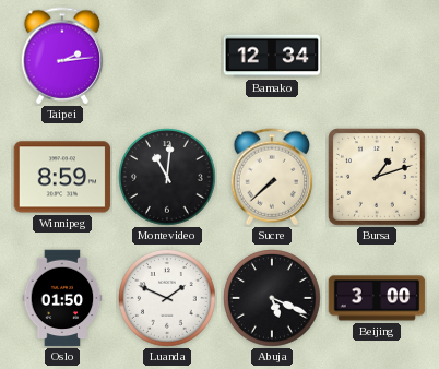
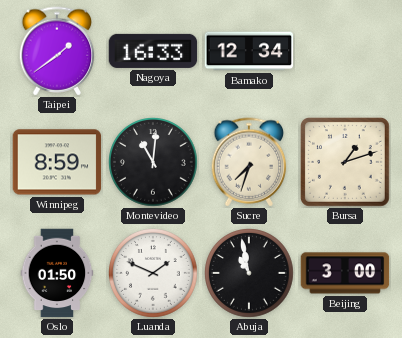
Taipei: 2:14 -> 1:39 (57, 51)
Nagoya: none -> 16:33 (153, 51)
Sucre: 7:38 -> 7:33 (249, 162)
Abuja: 5:19 -> 10:58 (250, 274)
